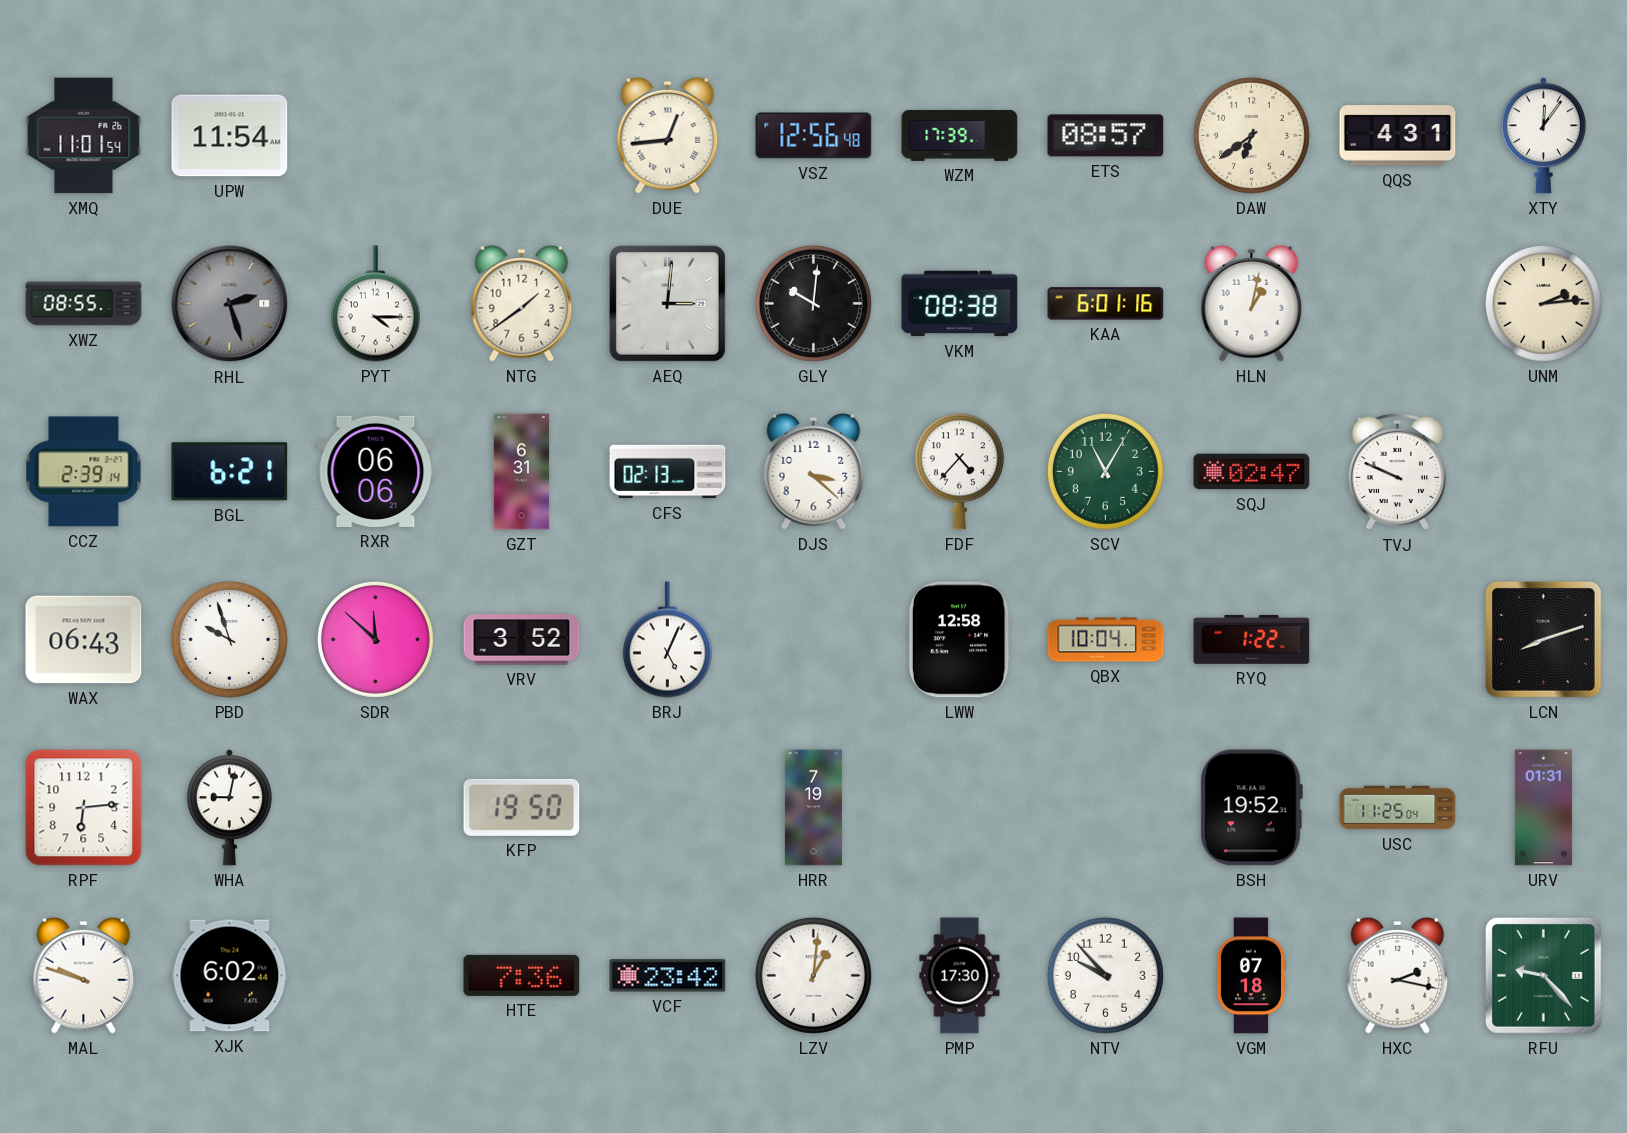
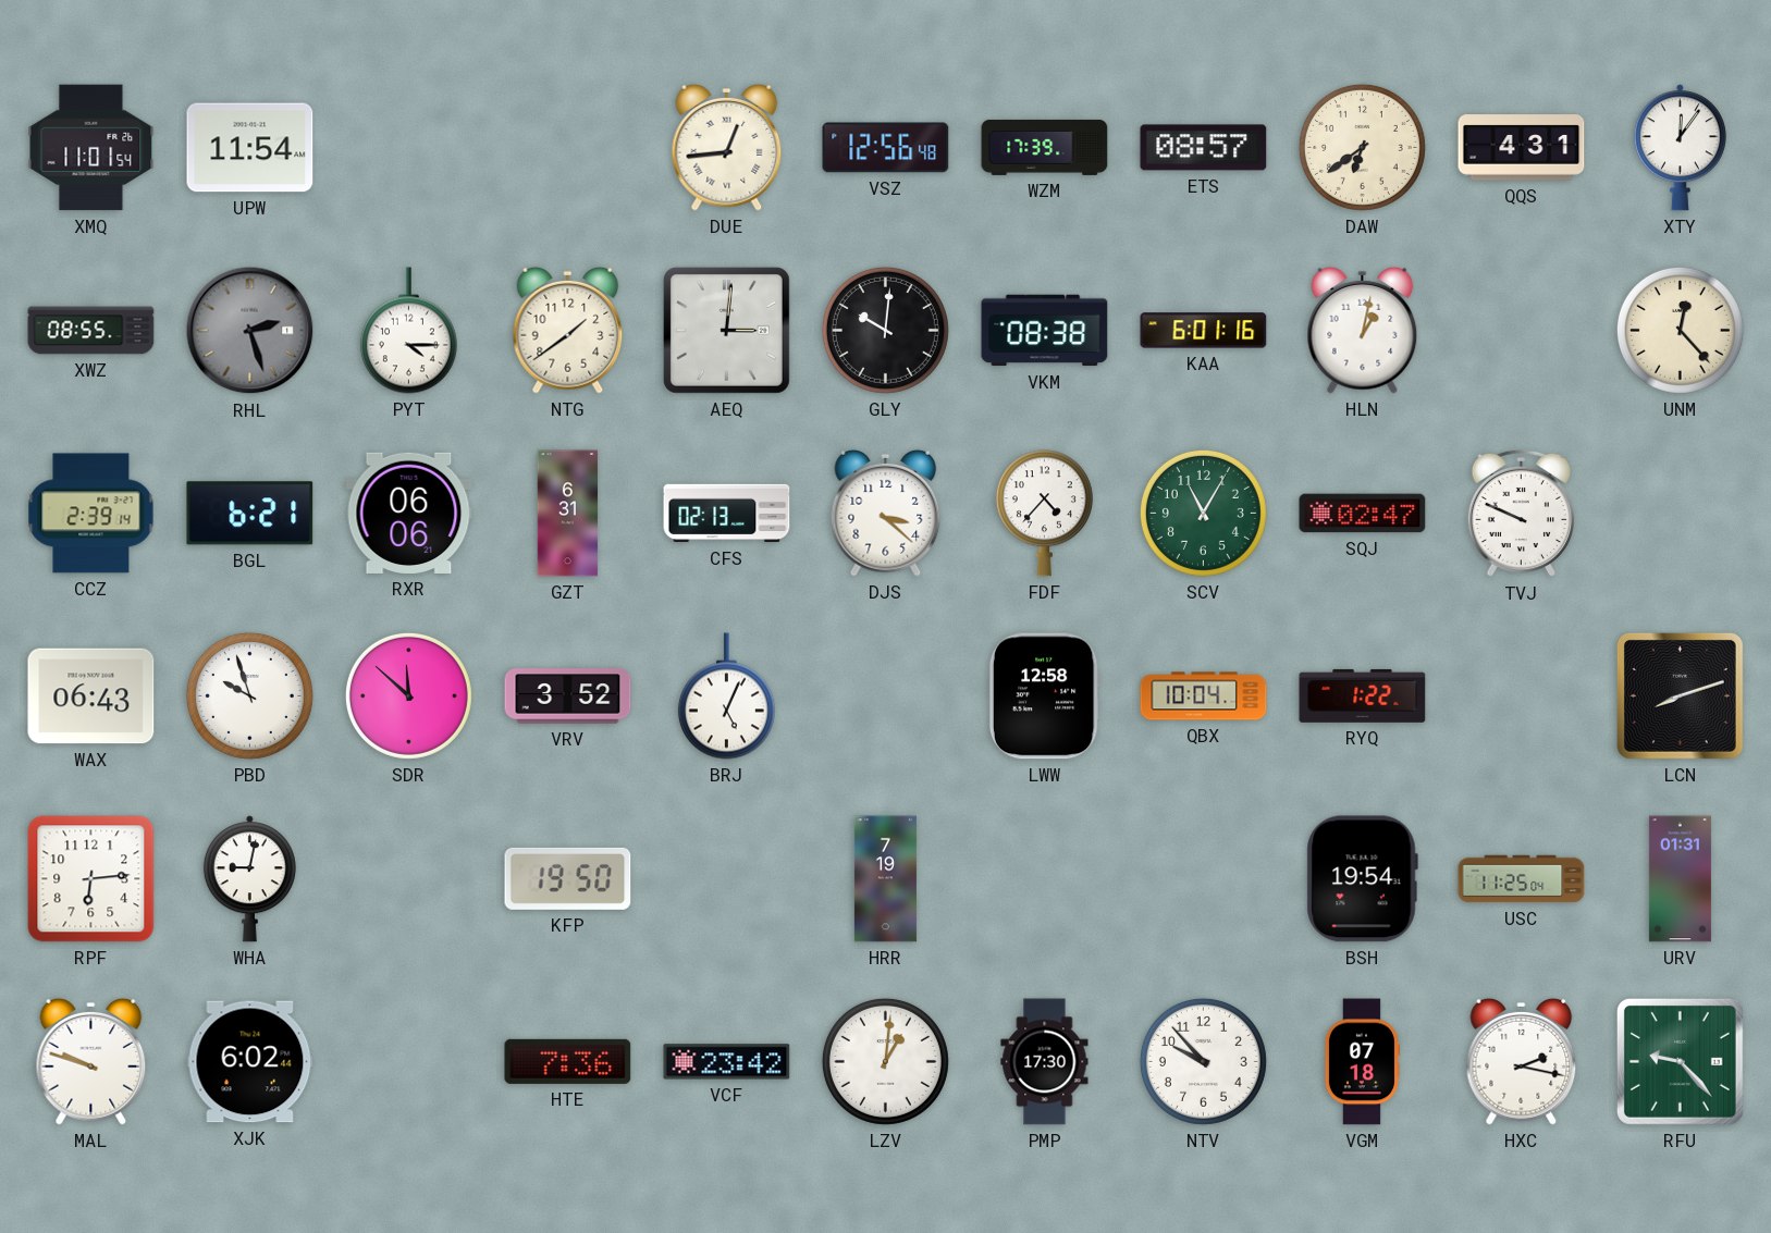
UNM: 2:14 -> 12:23 (1680, 330)
BSH: 19:52 -> 19:54 (1362, 879)
